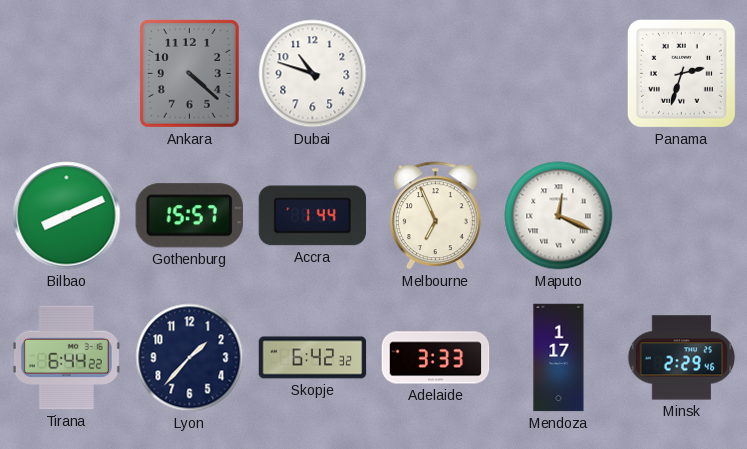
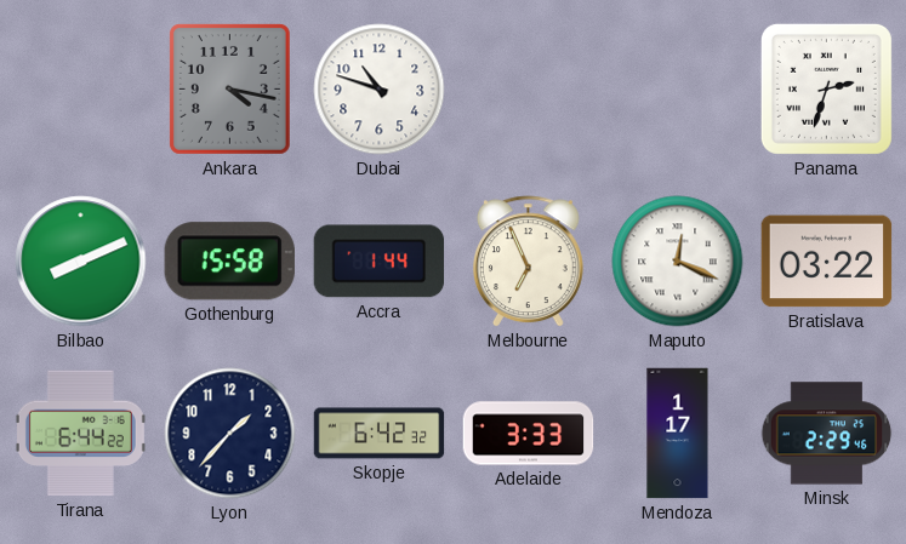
Ankara: 4:22 -> 4:17 (229, 88)
Gothenburg: 15:57 -> 15:58 (229, 262)
Bratislava: none -> 03:22 (827, 262)
